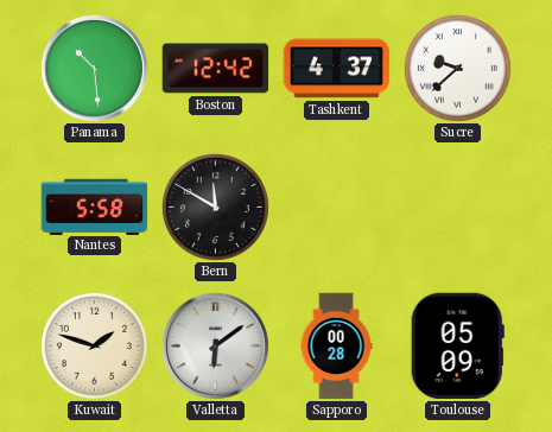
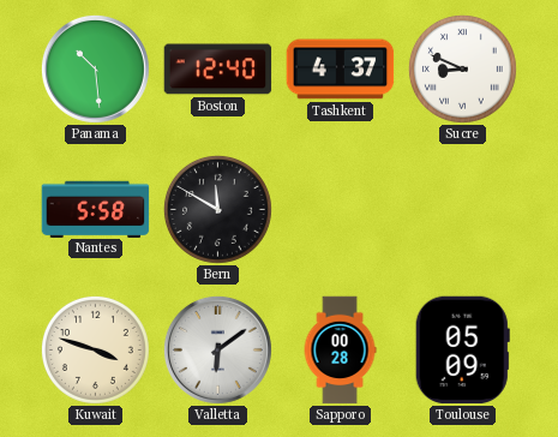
Boston: 12:42 -> 12:40 (218, 70)
Sucre: 9:38 -> 8:49 (462, 68)
Kuwait: 1:48 -> 3:48 (95, 349)
